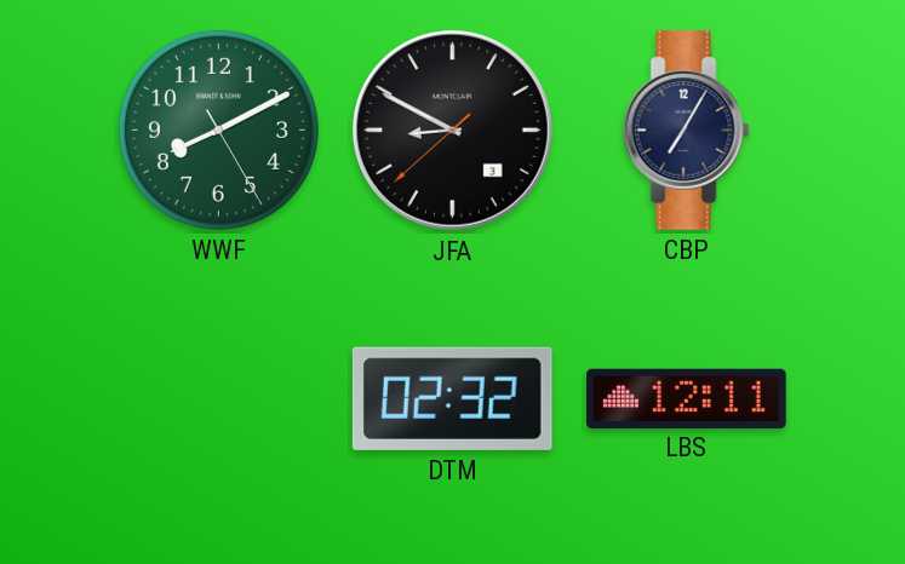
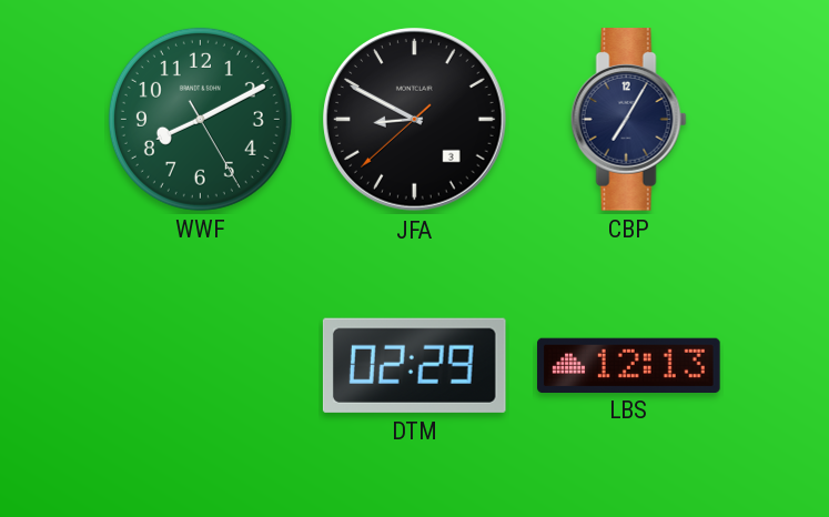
DTM: 02:32 -> 02:29 (414, 365)
LBS: 12:11 -> 12:13 (629, 365)
